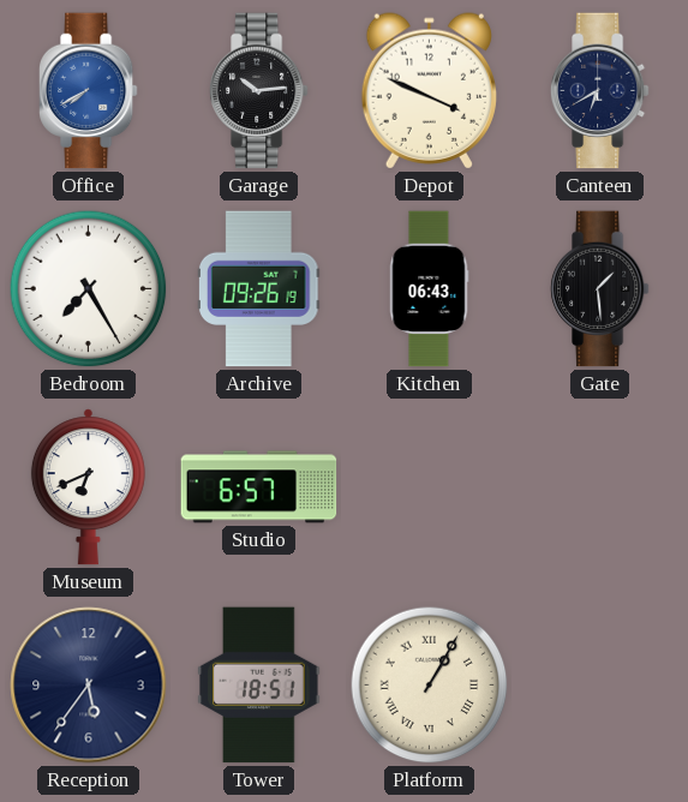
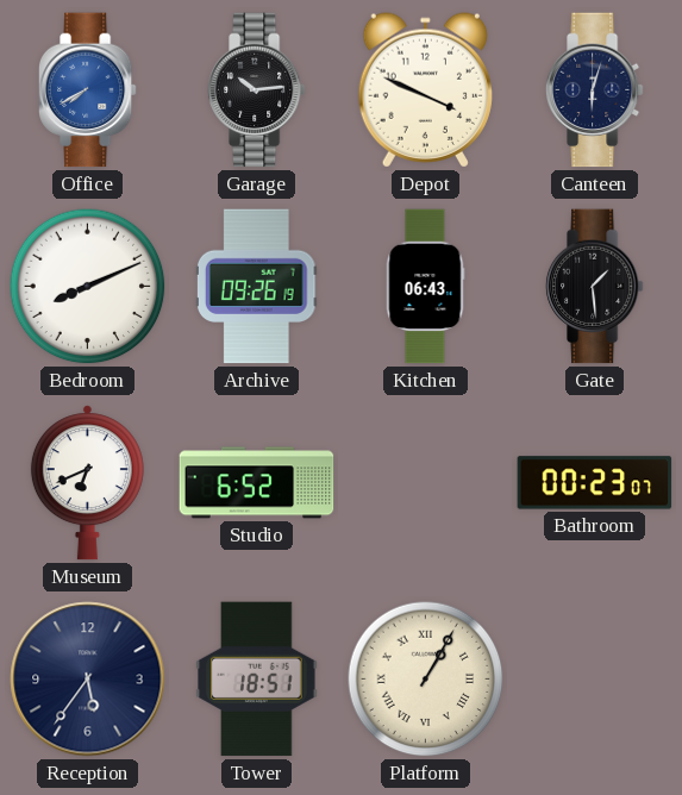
Canteen: 6:40 -> 6:03 (594, 90)
Bedroom: 7:25 -> 8:11 (88, 287)
Studio: 6:57 -> 6:52 (257, 483)
Bathroom: none -> 00:23 (595, 483)
